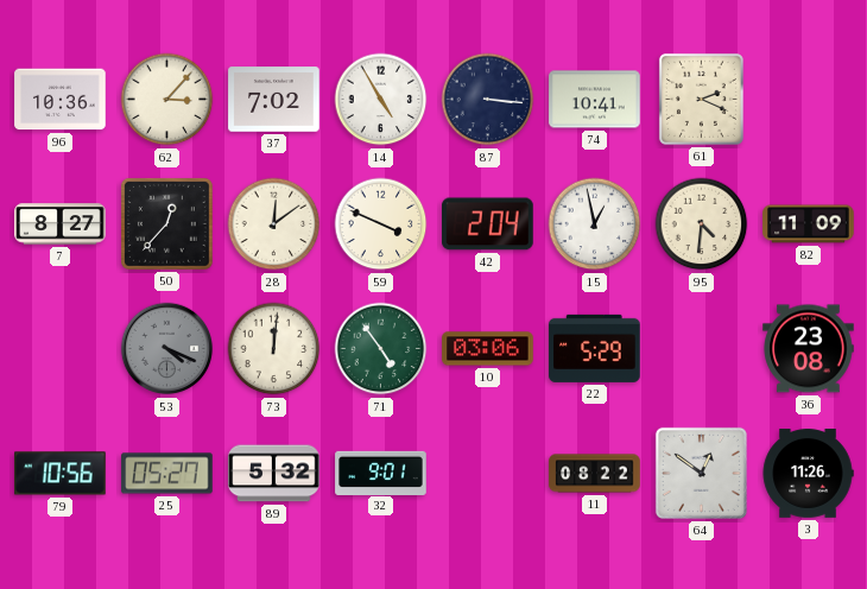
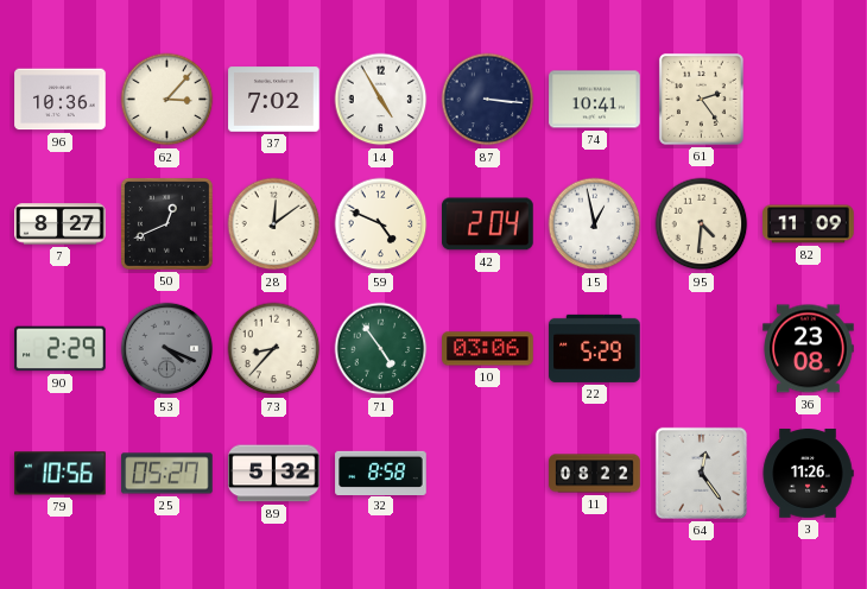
61: 2:19 -> 2:24 (701, 99)
50: 12:37 -> 12:41 (166, 223)
59: 3:49 -> 4:49 (381, 224)
90: none -> 2:29 (61, 349)
73: 12:01 -> 8:37 (274, 349)
32: 9:01 -> 8:58 (381, 473)
64: 12:51 -> 12:24 (701, 473)
